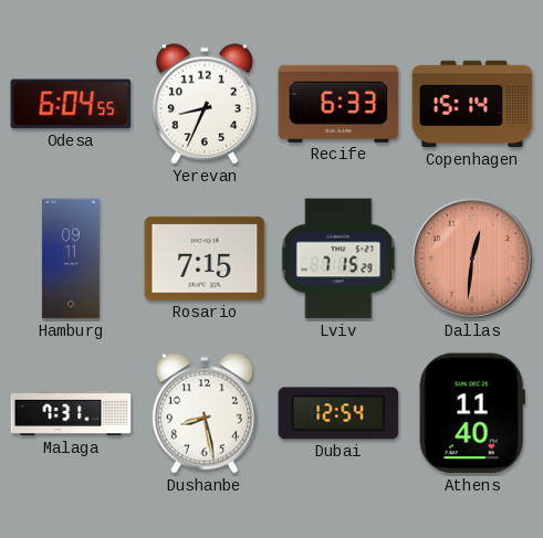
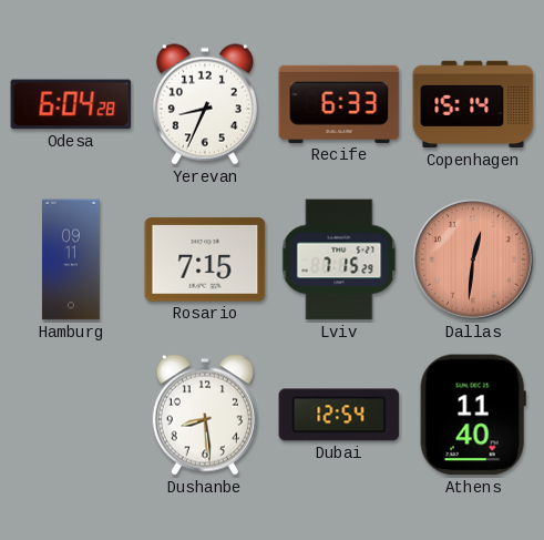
Odesa: 6:04:55 -> 6:04:28 (71, 104)
Malaga: 7:31 -> none (71, 413)
Dushanbe: 8:28 -> 8:29 (205, 415)
